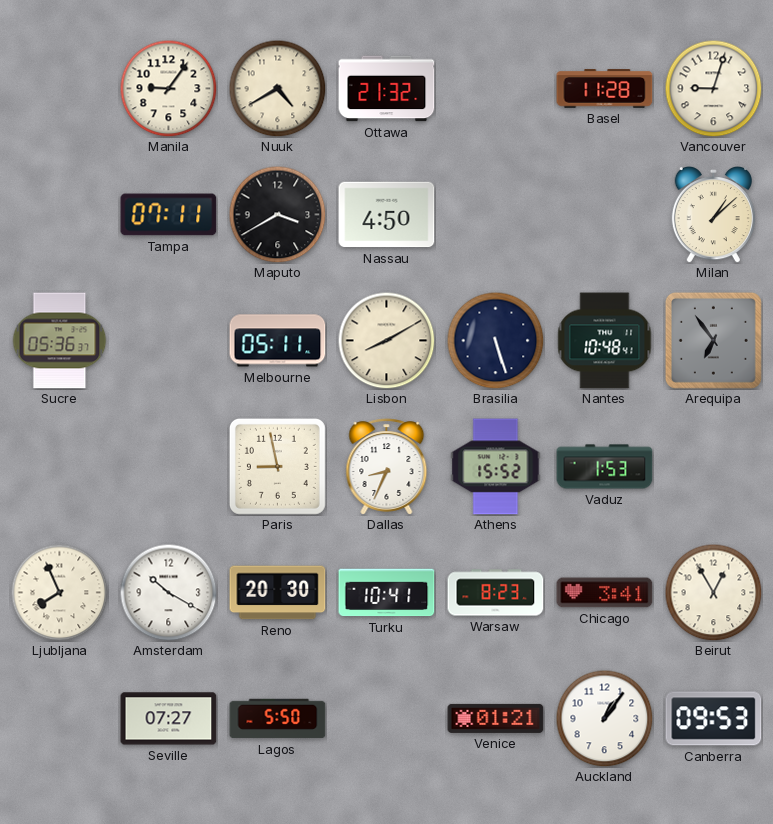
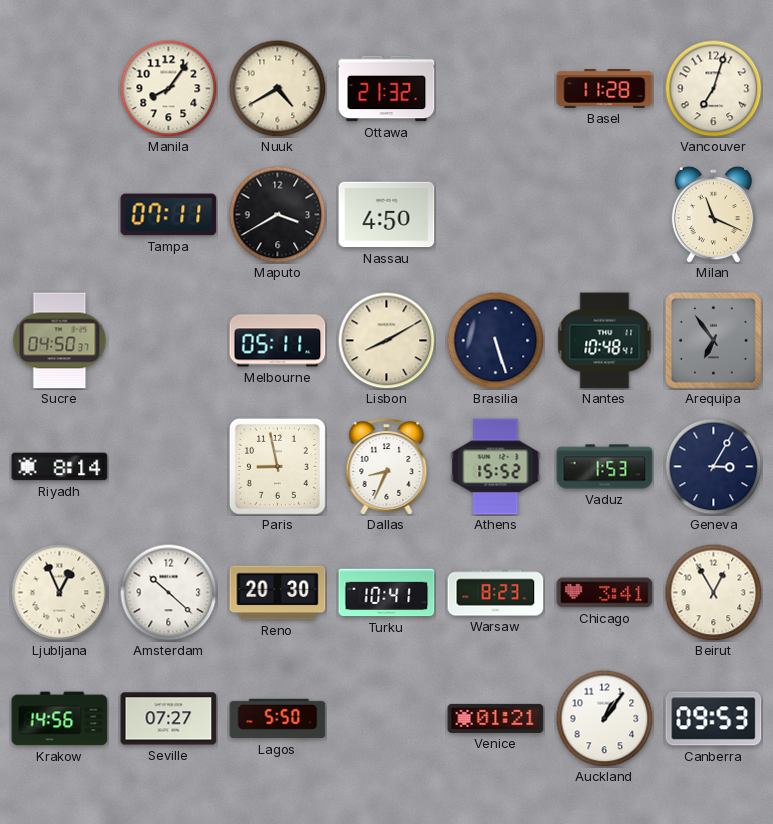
Manila: 9:06 -> 8:06 (168, 88)
Vancouver: 9:03 -> 7:03 (713, 88)
Milan: 1:08 -> 11:19 (713, 215)
Sucre: 05:36 -> 04:50 (60, 341)
Riyadh: none -> 8:14 (60, 467)
Geneva: none -> 3:05 (713, 466)
Ljubljana: 7:56 -> 12:56 (59, 592)
Amsterdam: 10:20 -> 10:22 (168, 592)
Krakow: none -> 14:56 (60, 719)
